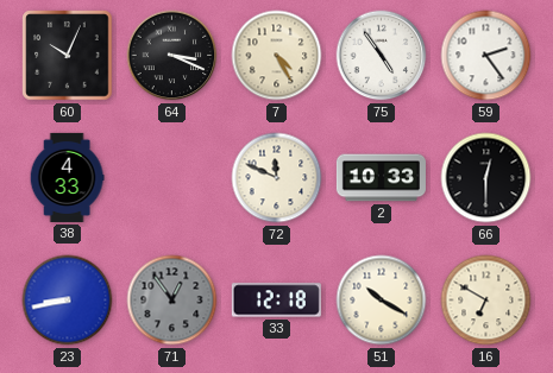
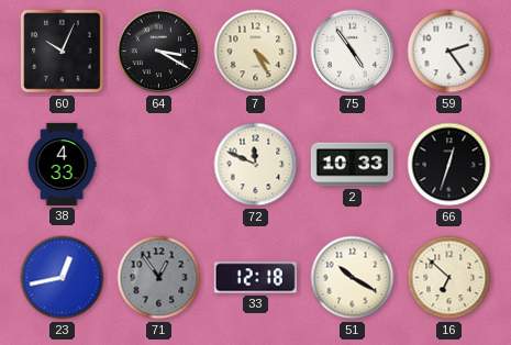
64: 3:19 -> 3:20 (159, 52)
66: 12:30 -> 12:33 (449, 165)
23: 8:43 -> 12:43 (63, 278)
16: 6:50 -> 6:52 (449, 278)
